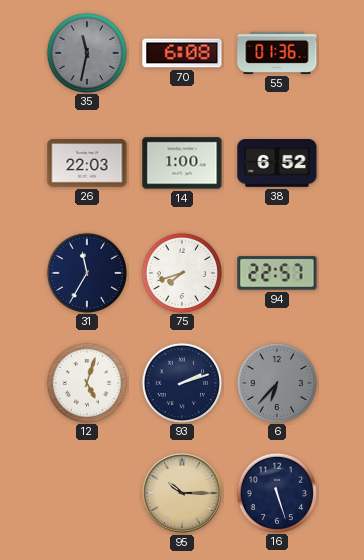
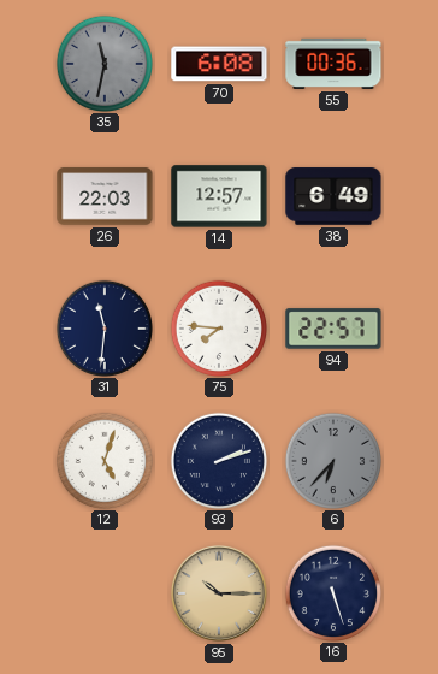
55: 01:36 -> 00:36 (333, 64)
14: 1:00 -> 12:57 (219, 196)
38: 6:52 -> 6:49 (333, 196)
31: 11:35 -> 11:31 (103, 327)
75: 7:42 -> 7:46 (218, 327)
